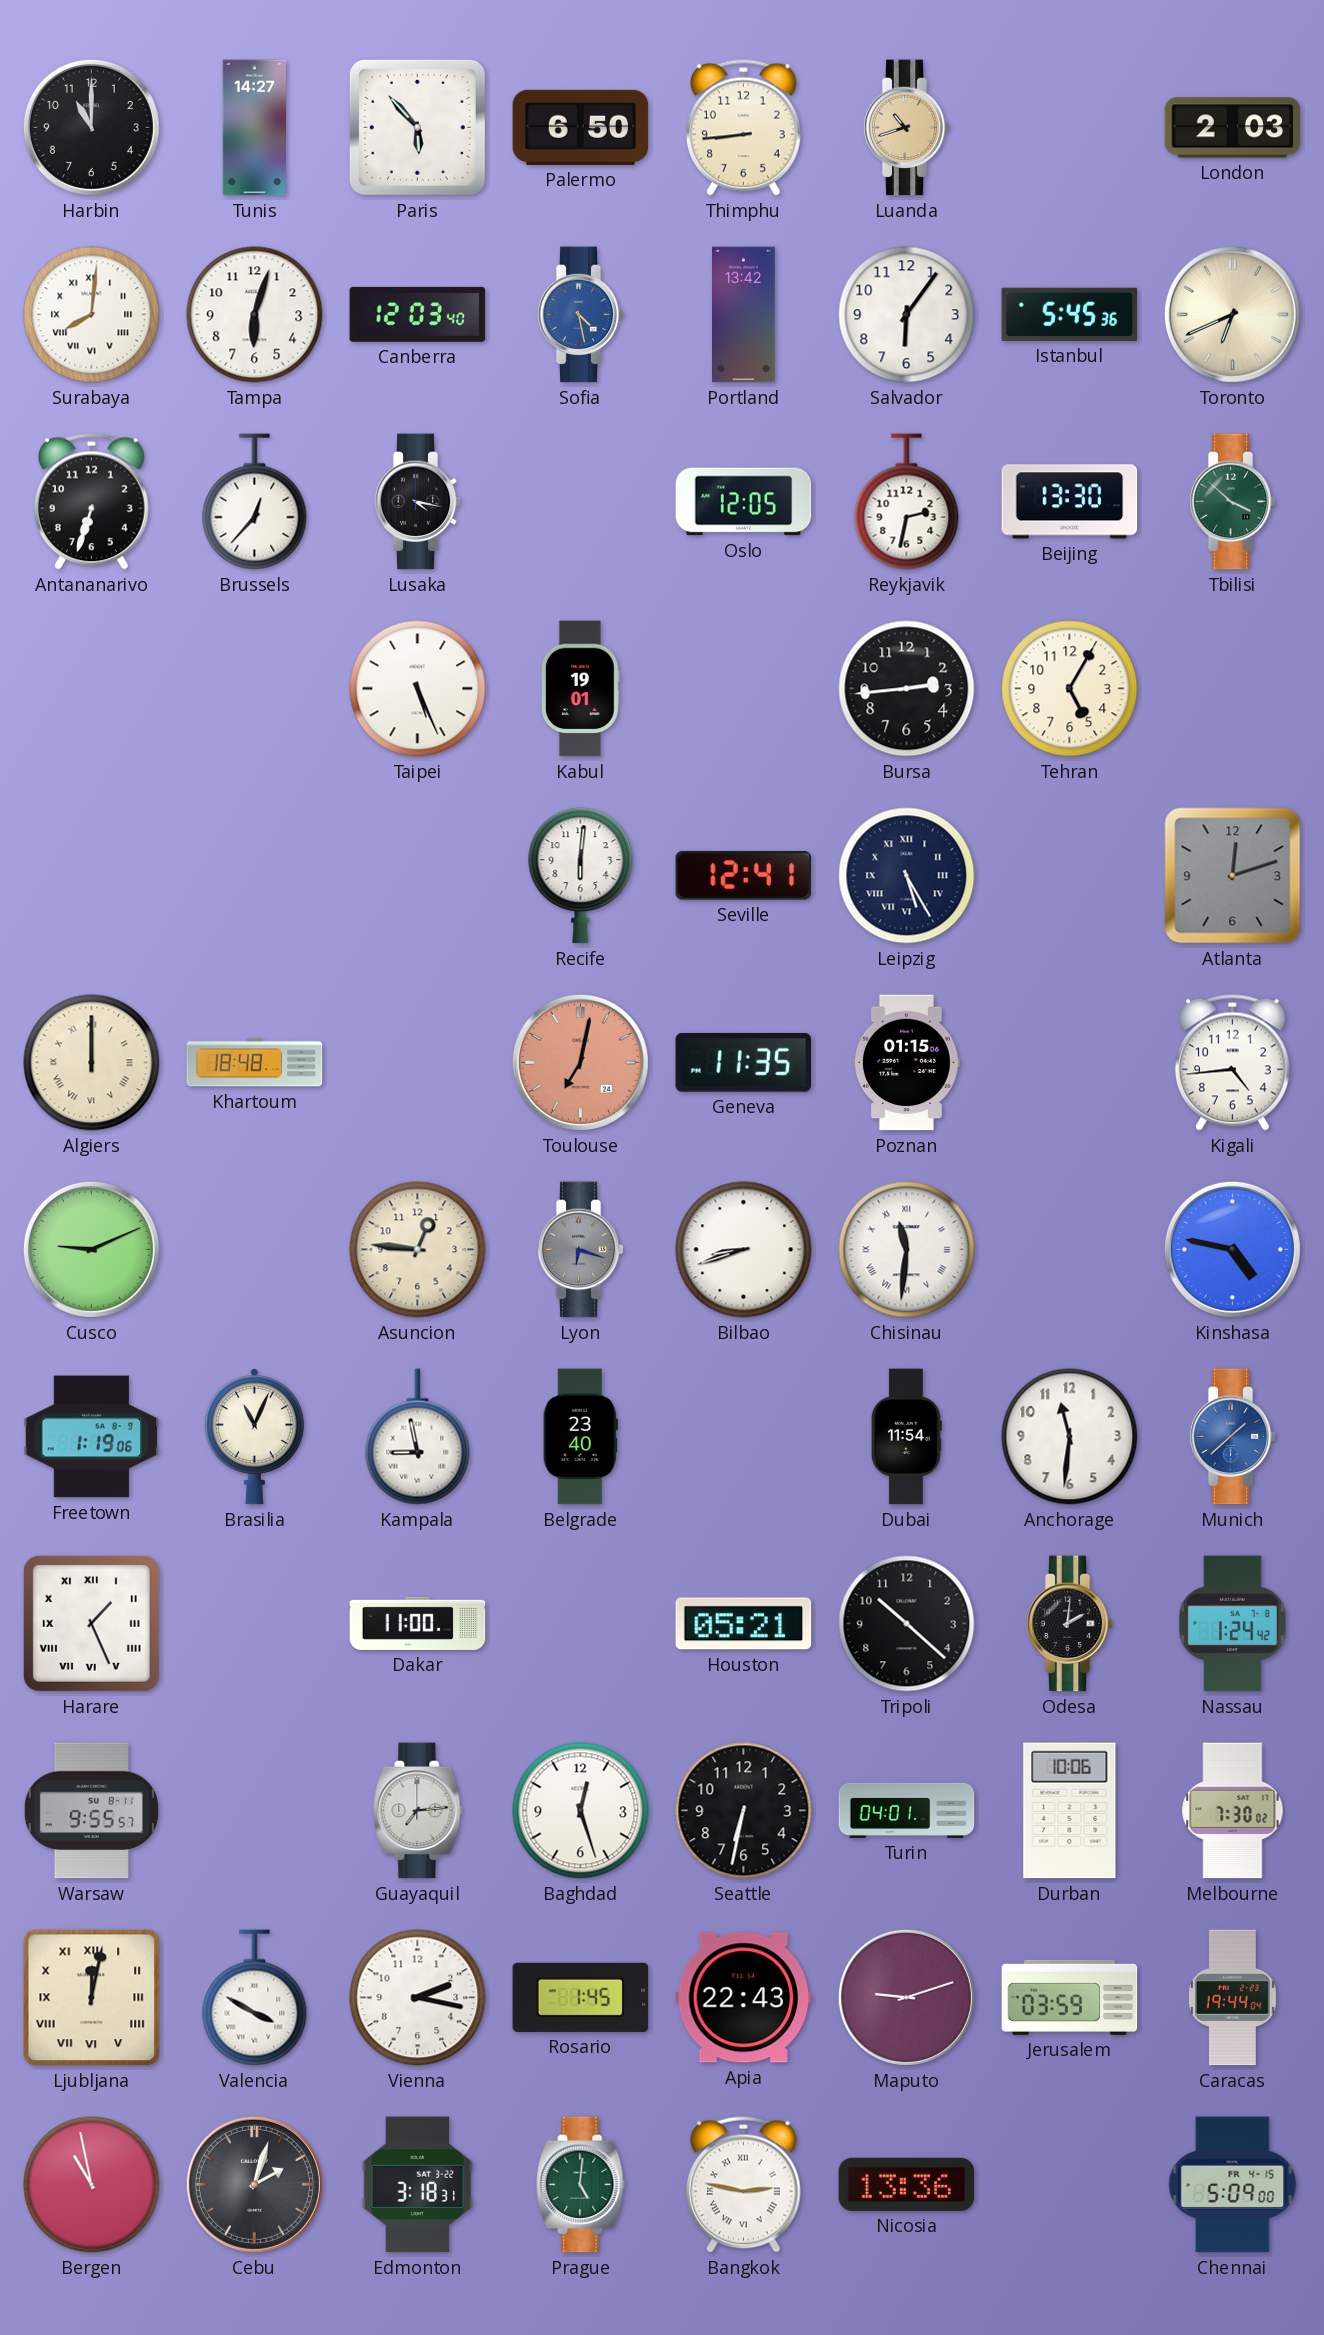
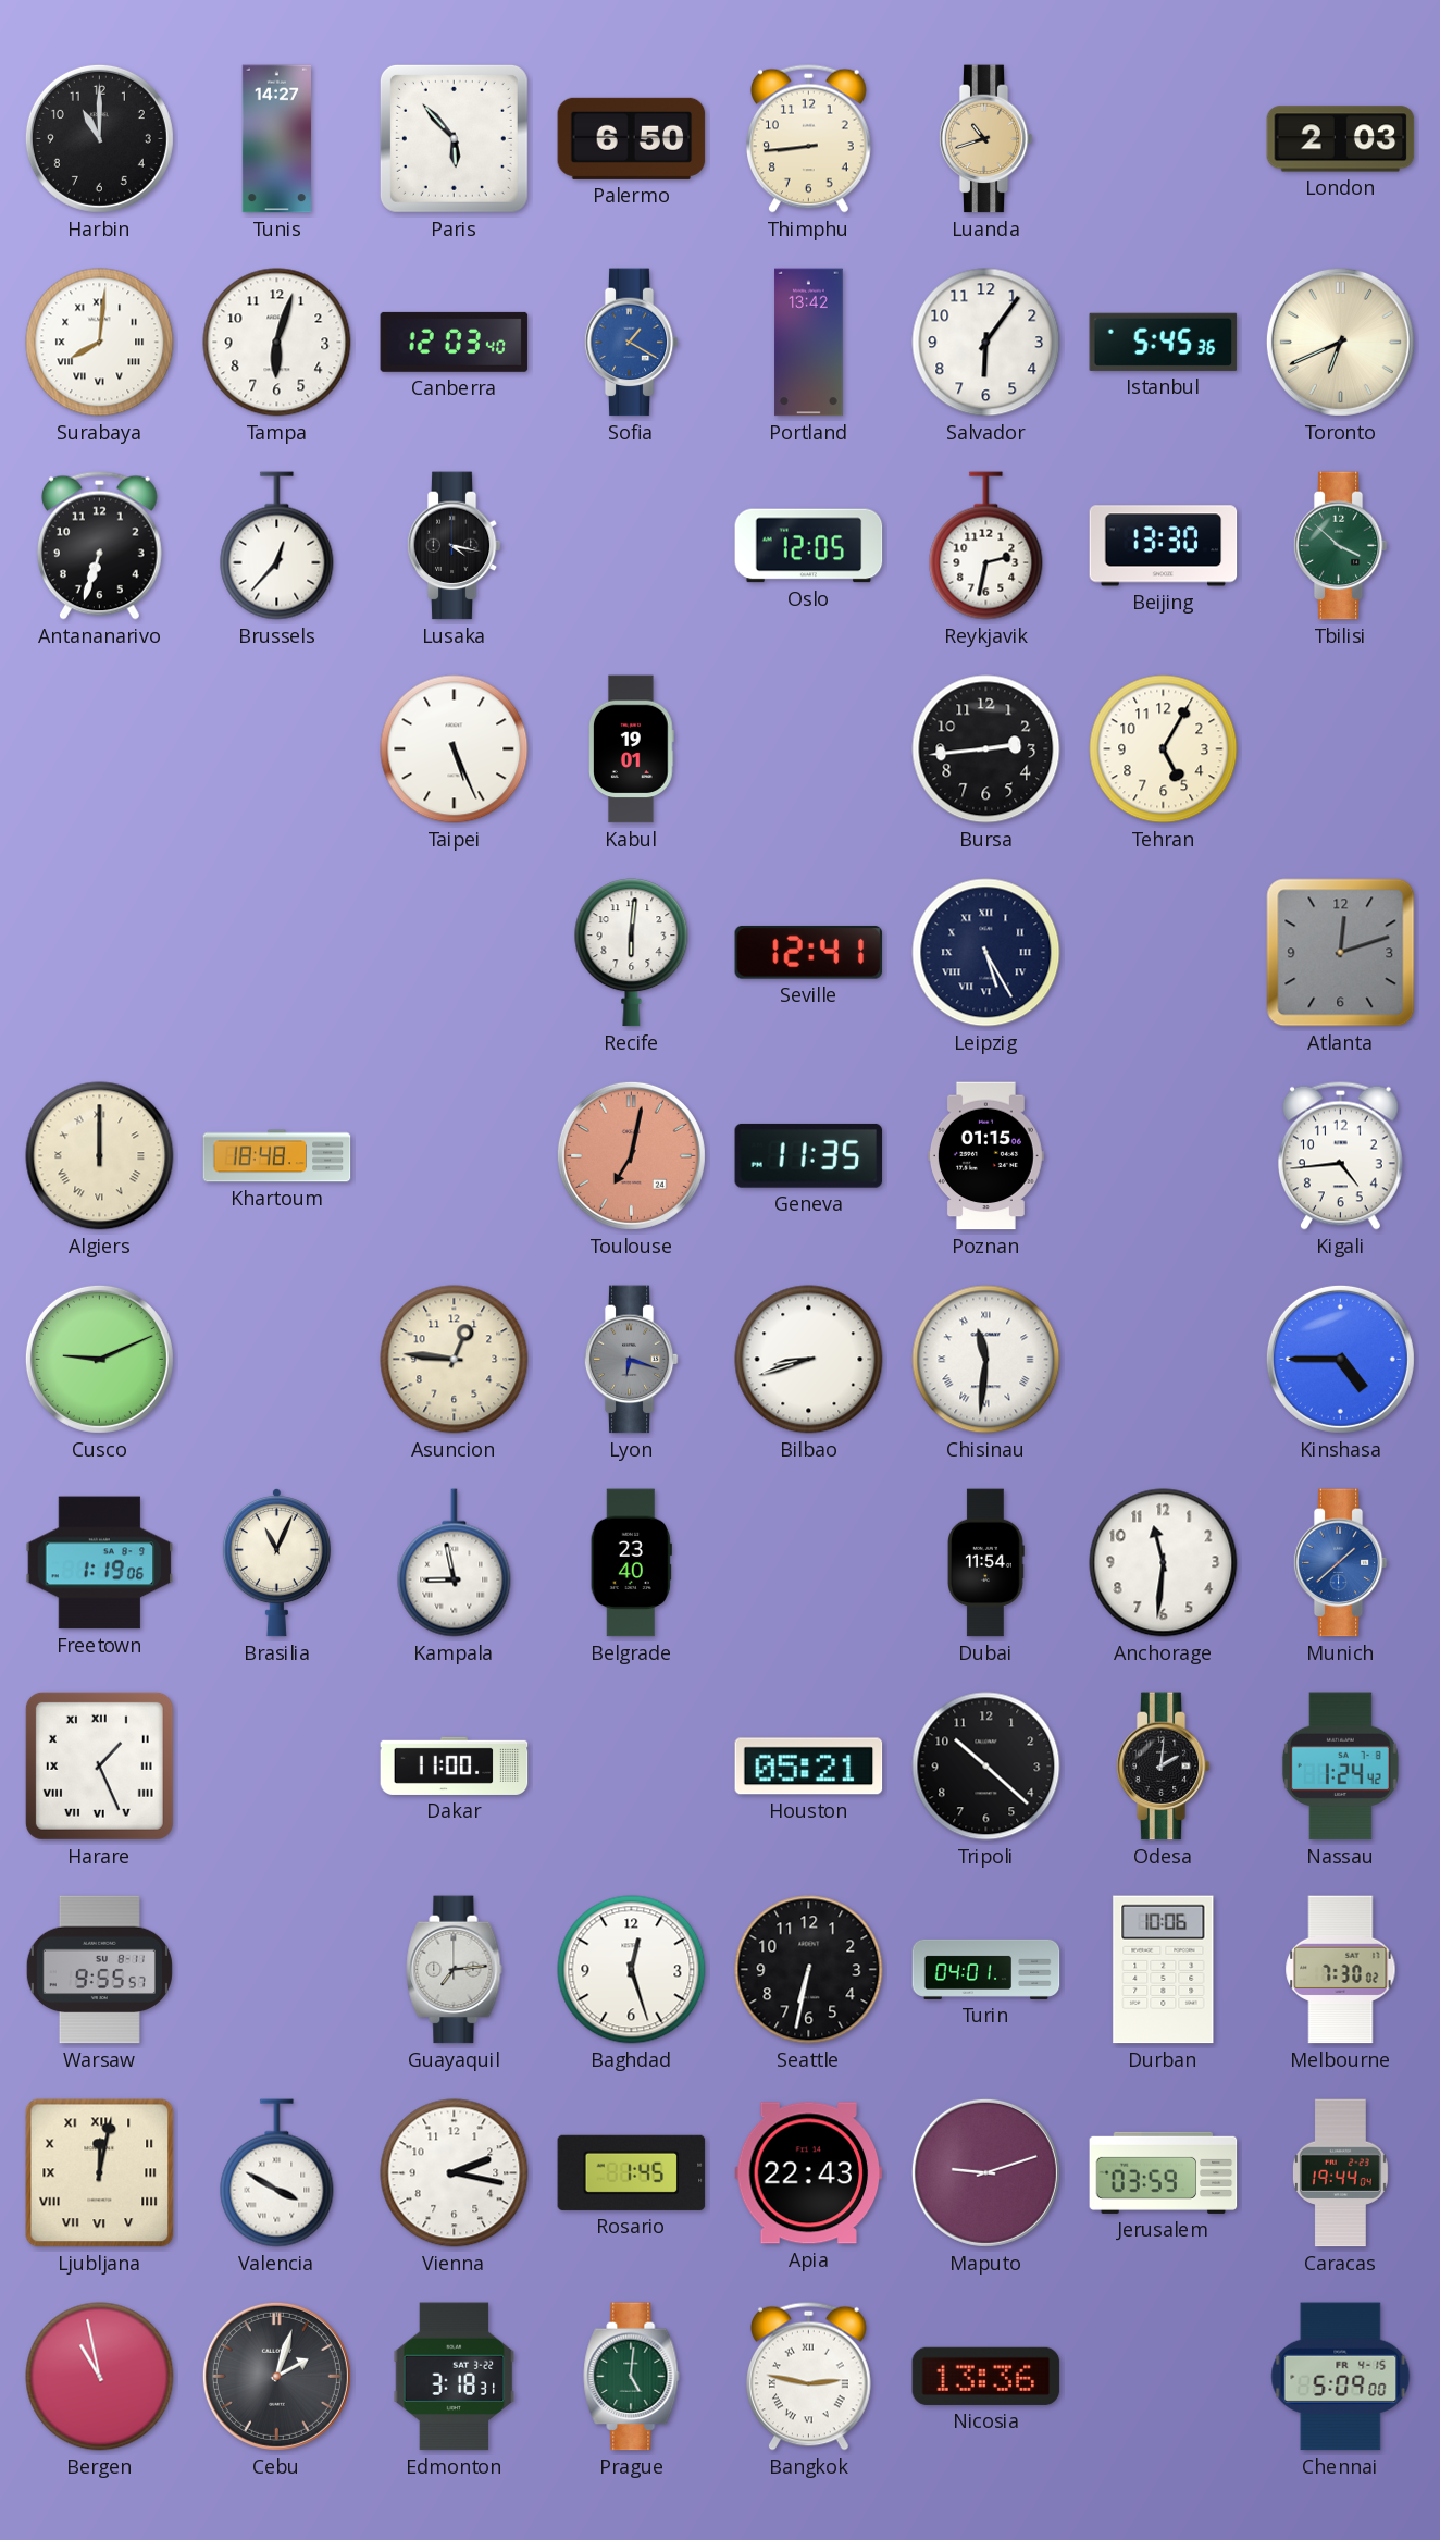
Sofia: 4:28 -> 1:20 (631, 343)
Kinshasa: 4:47 -> 4:45 (1340, 1359)
